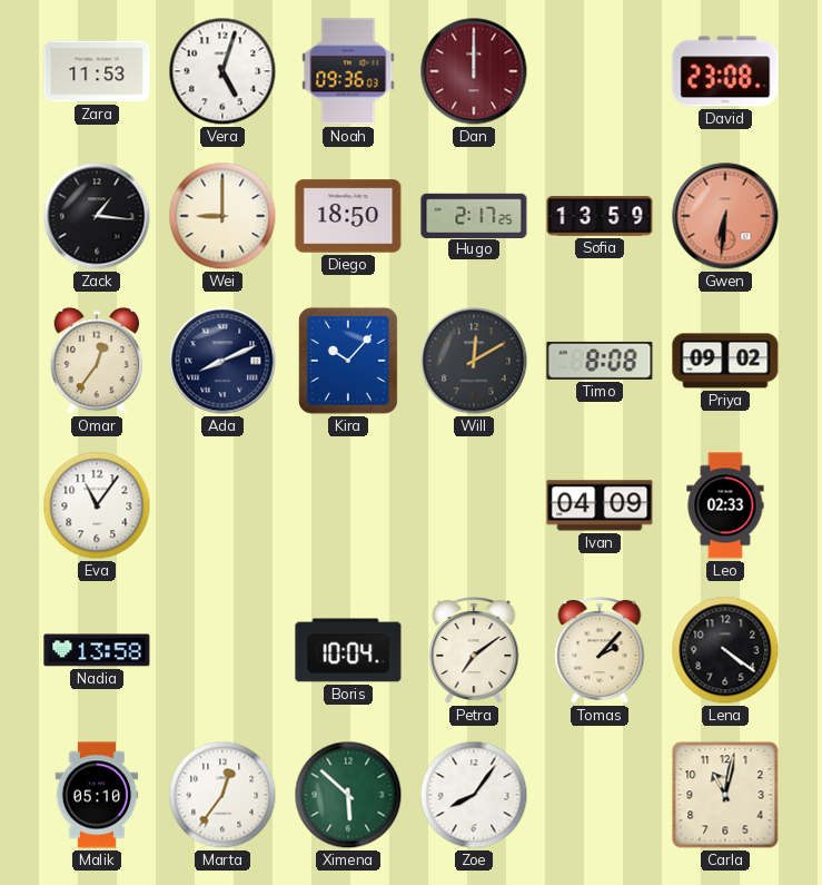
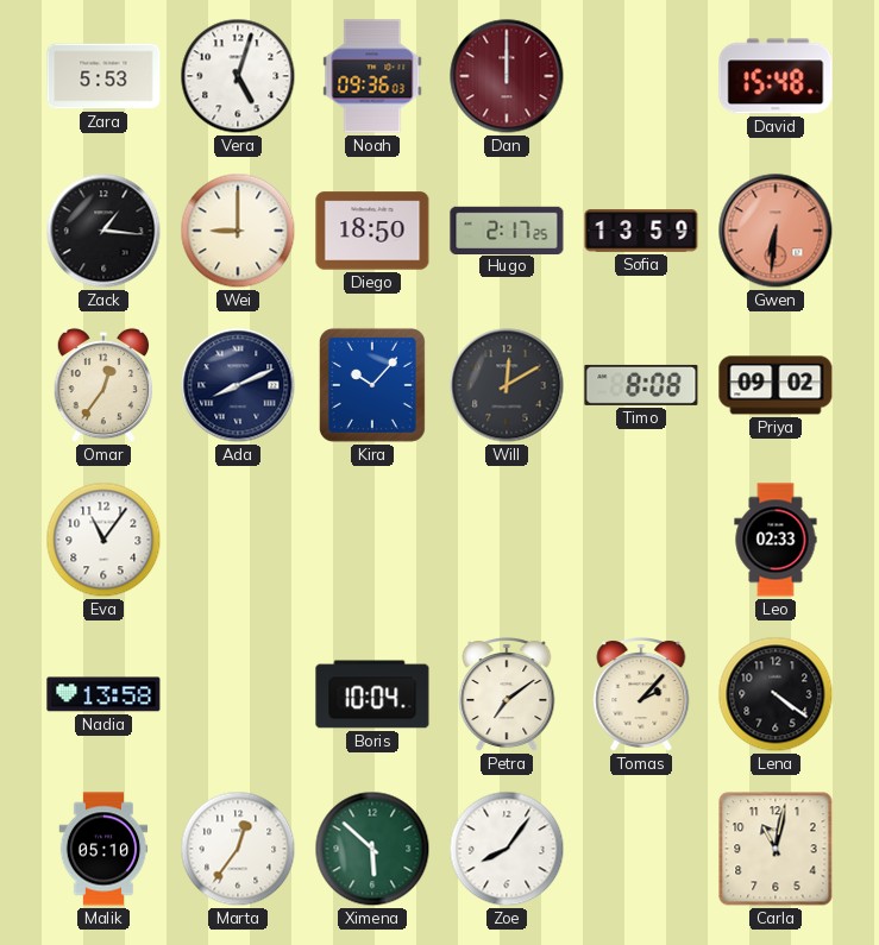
Zara: 11:53 -> 5:53 (103, 76)
David: 23:08 -> 15:48 (776, 76)
Ivan: 04:09 -> none (600, 505)
